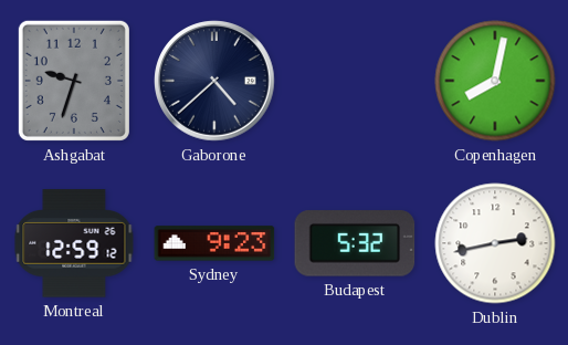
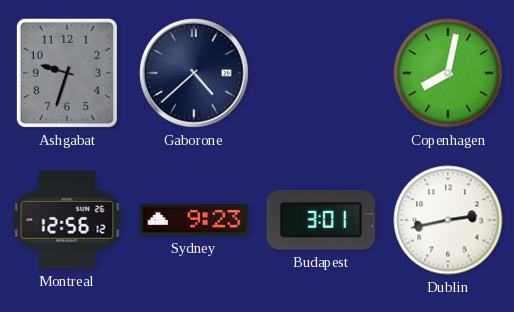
Montreal: 12:59 -> 12:56 (67, 220)
Budapest: 5:32 -> 3:01 (321, 220)
